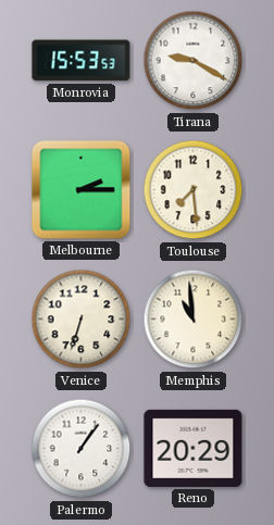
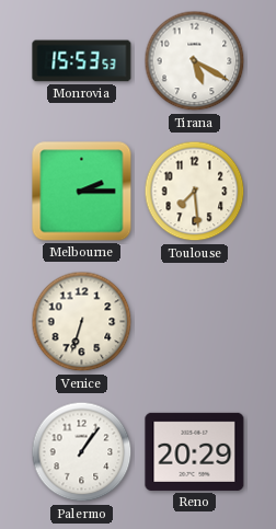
Tirana: 9:20 -> 5:20 (195, 61)
Memphis: 10:59 -> none (194, 320)
